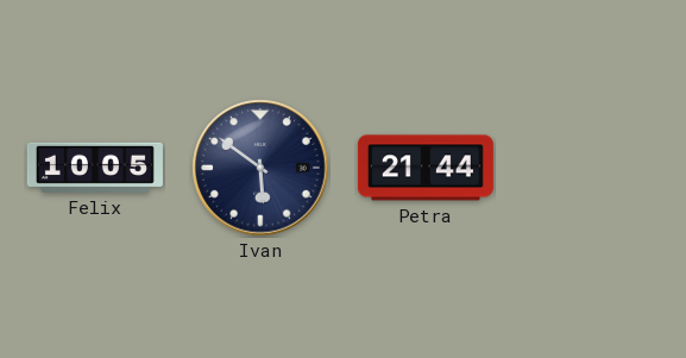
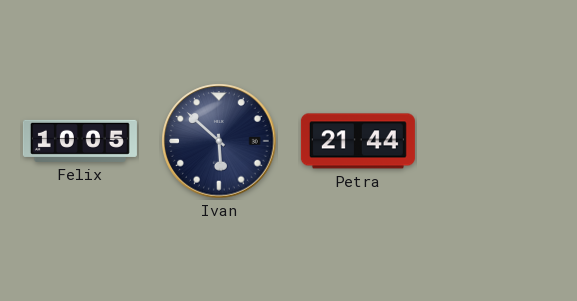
Ivan: 5:51 -> 5:52 (219, 141)
